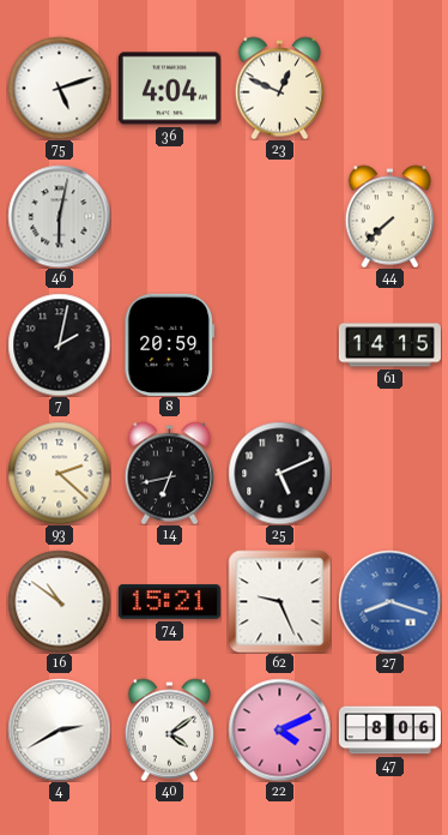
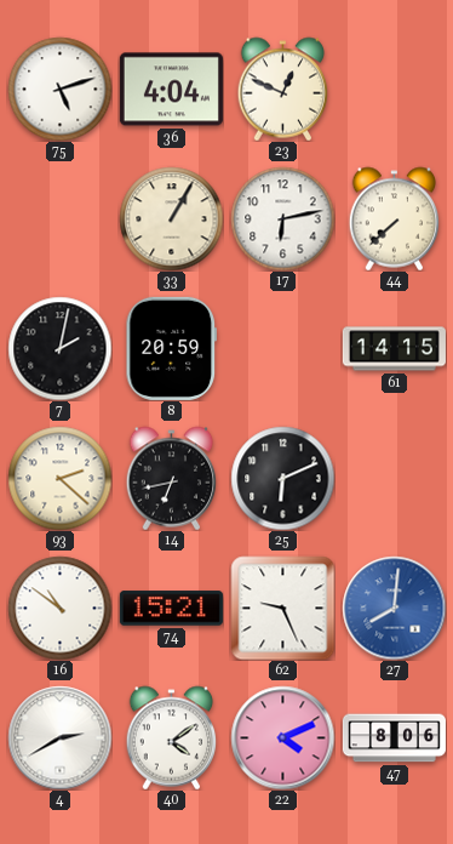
46: 6:02 -> none (59, 216)
33: none -> 1:05 (171, 218)
17: none -> 6:13 (282, 218)
25: 5:11 -> 6:11 (282, 478)
27: 8:18 -> 8:01 (394, 608)
